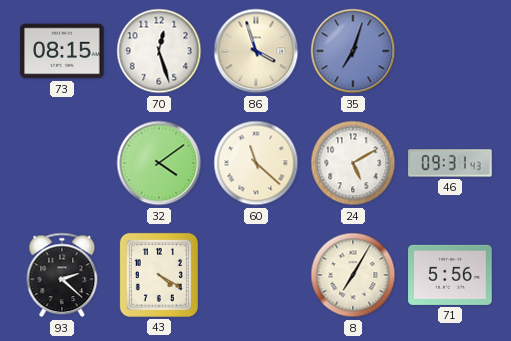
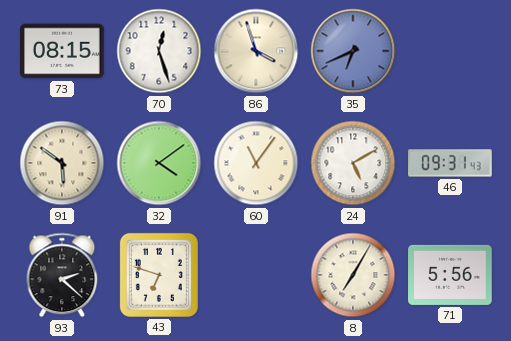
35: 7:03 -> 6:41 (353, 51)
91: none -> 5:51 (62, 163)
60: 11:22 -> 11:06 (256, 163)
43: 4:20 -> 6:48 (159, 275)
